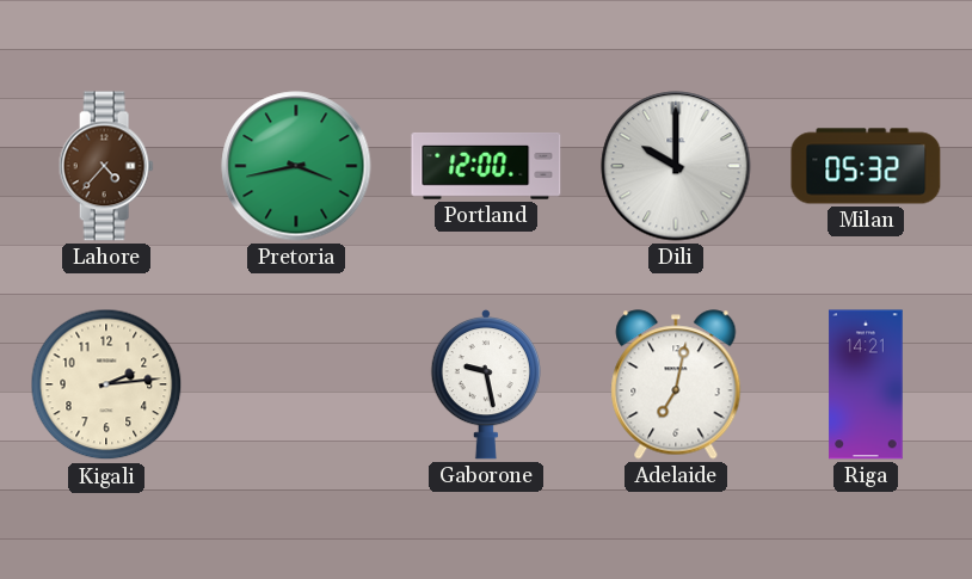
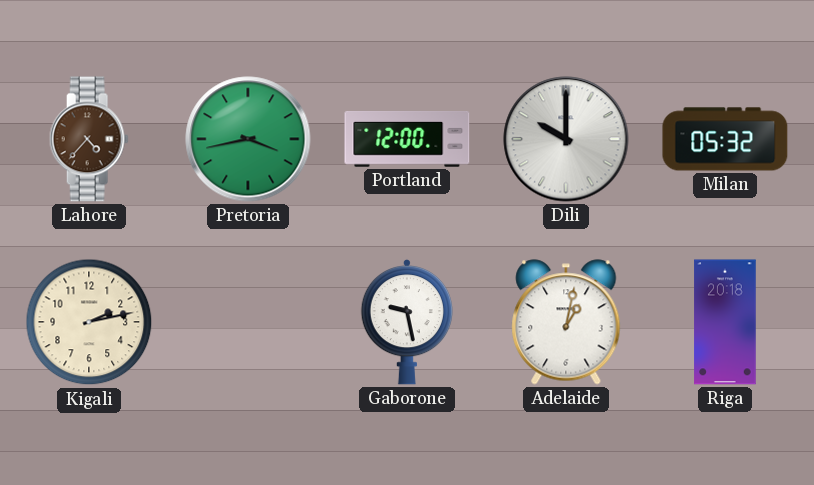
Kigali: 2:14 -> 2:13 (89, 322)
Adelaide: 7:02 -> 1:02 (566, 322)
Riga: 14:21 -> 20:18 (725, 322)
